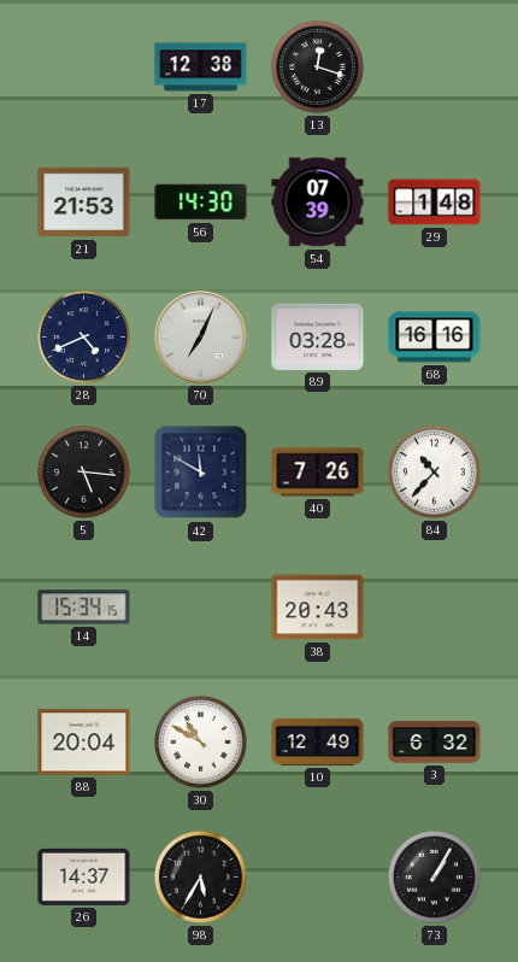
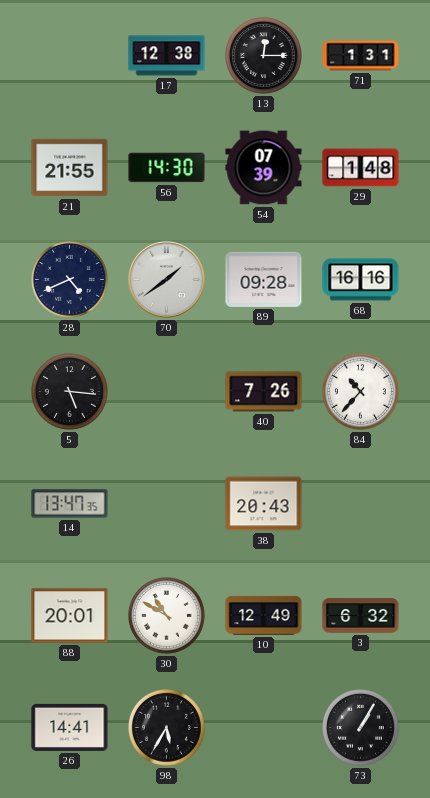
13: 12:18 -> 12:15 (263, 55)
71: none -> 1:31 (361, 56)
21: 21:53 -> 21:55 (70, 168)
70: 7:04 -> 1:39 (167, 280)
89: 03:28 -> 09:28 (264, 279)
42: 11:50 -> none (201, 473)
14: 15:34 -> 13:47 (70, 504)
88: 20:04 -> 20:01 (70, 616)
26: 14:37 -> 14:41 (70, 727)
